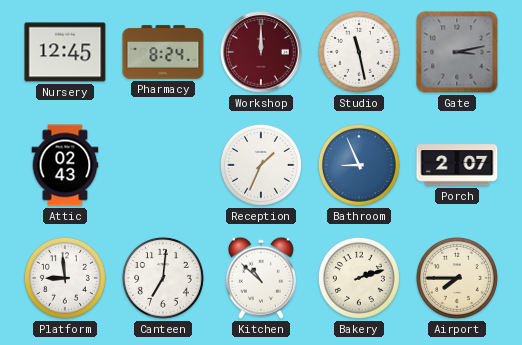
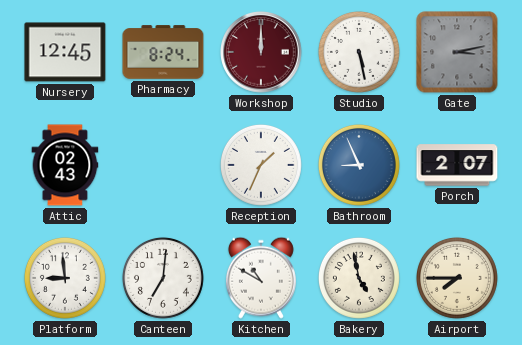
Studio: 11:28 -> 5:28 (359, 52)
Kitchen: 10:52 -> 10:50 (261, 278)
Bakery: 2:12 -> 4:58 (359, 278)
